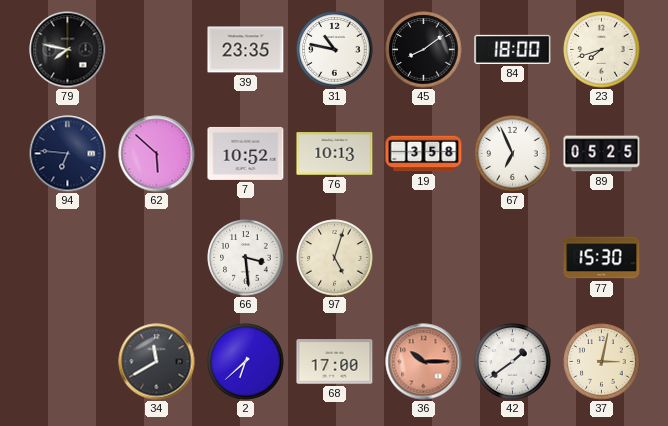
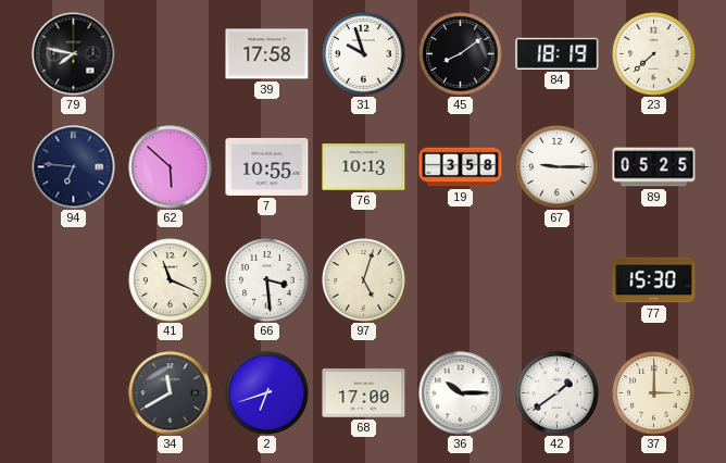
39: 23:35 -> 17:58 (267, 54)
31: 10:47 -> 9:57 (364, 54)
84: 18:00 -> 18:19 (558, 53)
23: 7:42 -> 7:38 (654, 54)
7: 10:52 -> 10:55 (267, 166)
67: 6:56 -> 9:15 (558, 167)
41: none -> 11:19 (171, 280)
2: 6:38 -> 6:42 (267, 393)
36 dial: salmon -> white (461, 393)
37: 3:02 -> 3:00 (654, 393)
